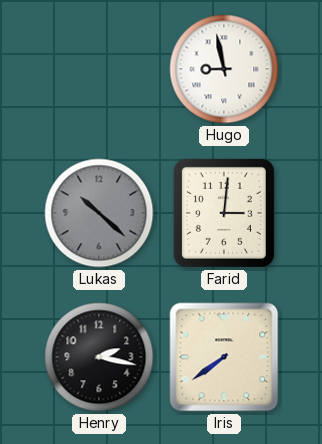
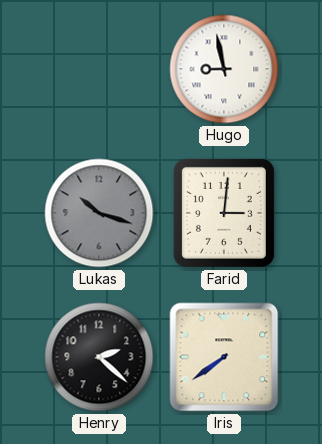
Lukas: 10:22 -> 10:18 (99, 213)
Henry: 2:17 -> 2:22 (99, 357)
